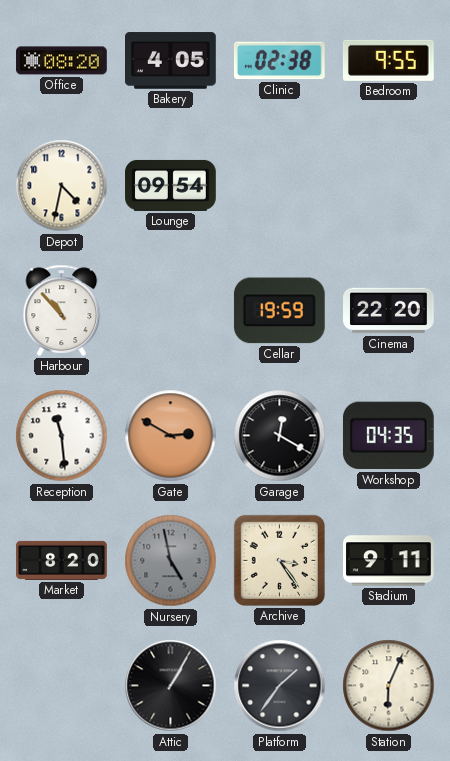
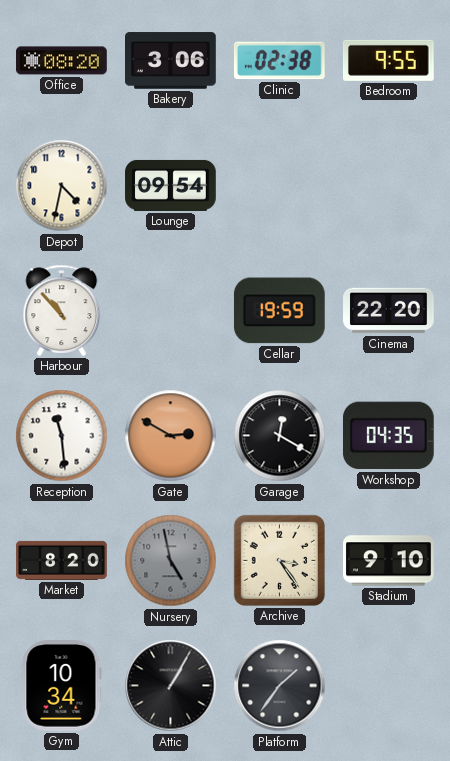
Bakery: 4:05 -> 3:06 (171, 61)
Stadium: 9:11 -> 9:10 (389, 561)
Gym: none -> 10:34 (62, 686)
Station: 6:04 -> none (389, 686)
